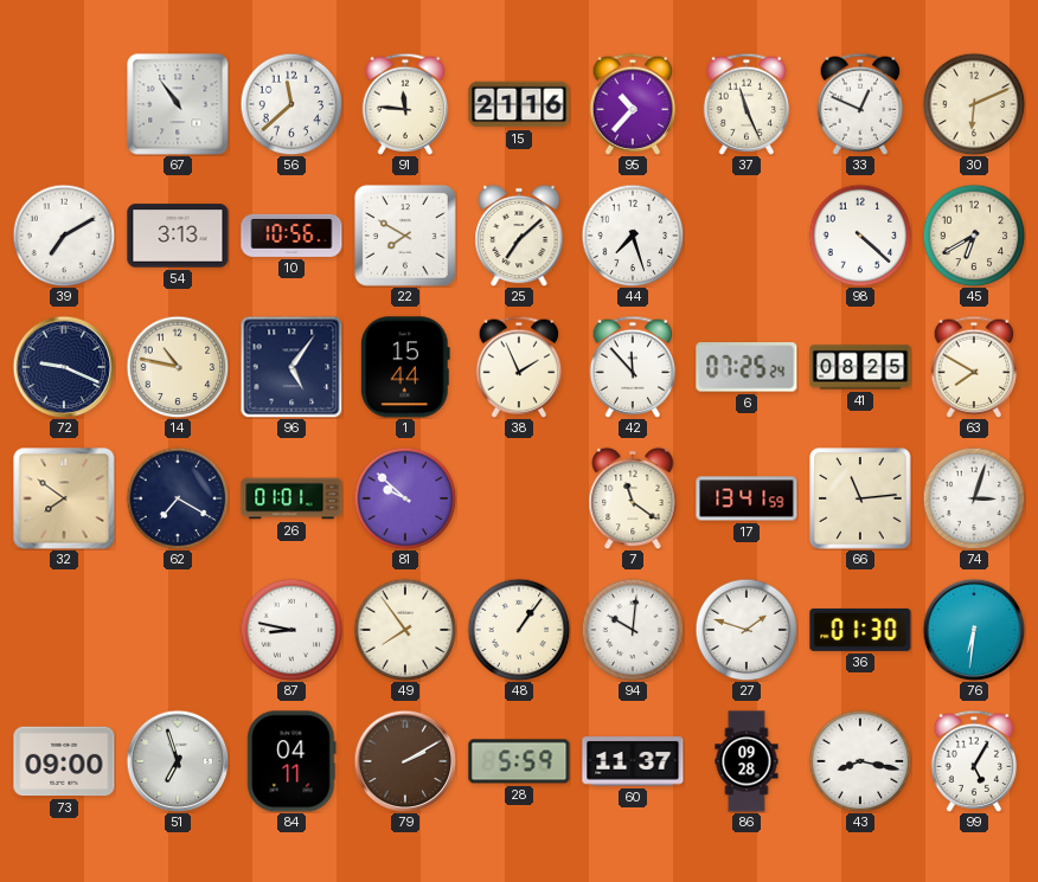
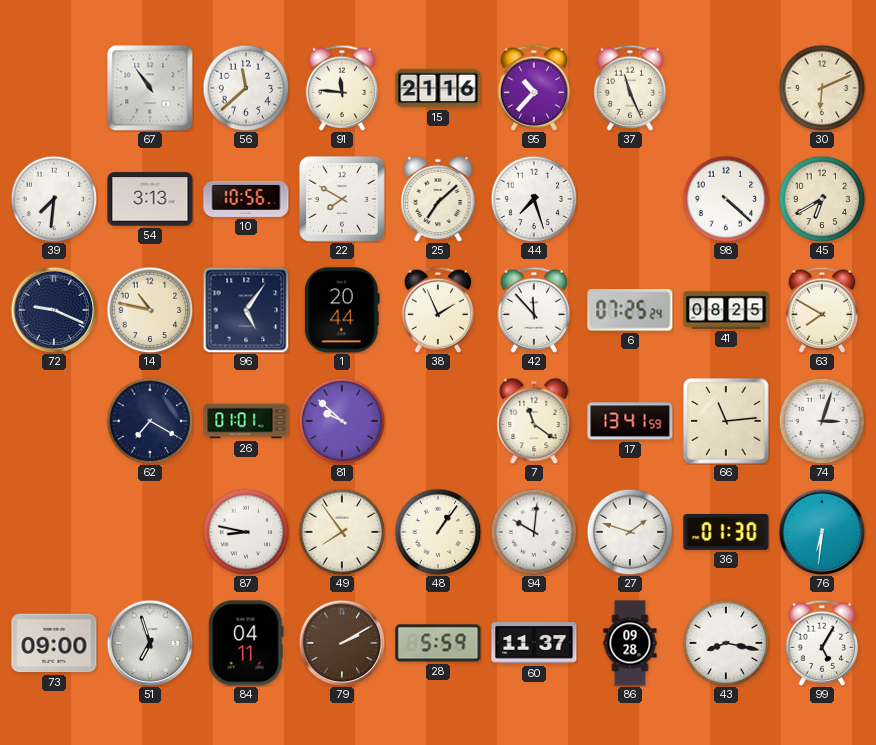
33: 12:49 -> none (860, 104)
39: 7:10 -> 7:31 (54, 199)
1: 15:44 -> 20:44 (342, 310)
32: 7:51 -> none (64, 498)
